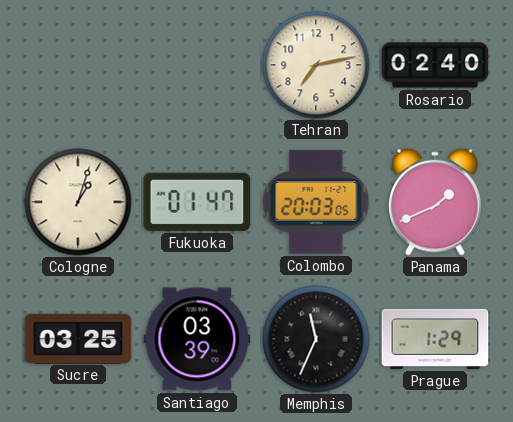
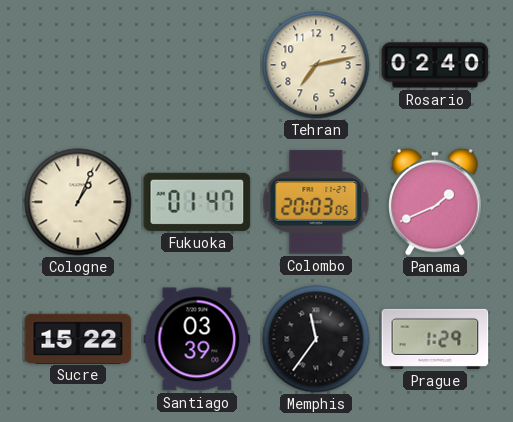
Cologne: 1:03 -> 1:04 (78, 202)
Sucre: 03:25 -> 15:22 (78, 338)
Memphis: 11:34 -> 11:36 (316, 339)
